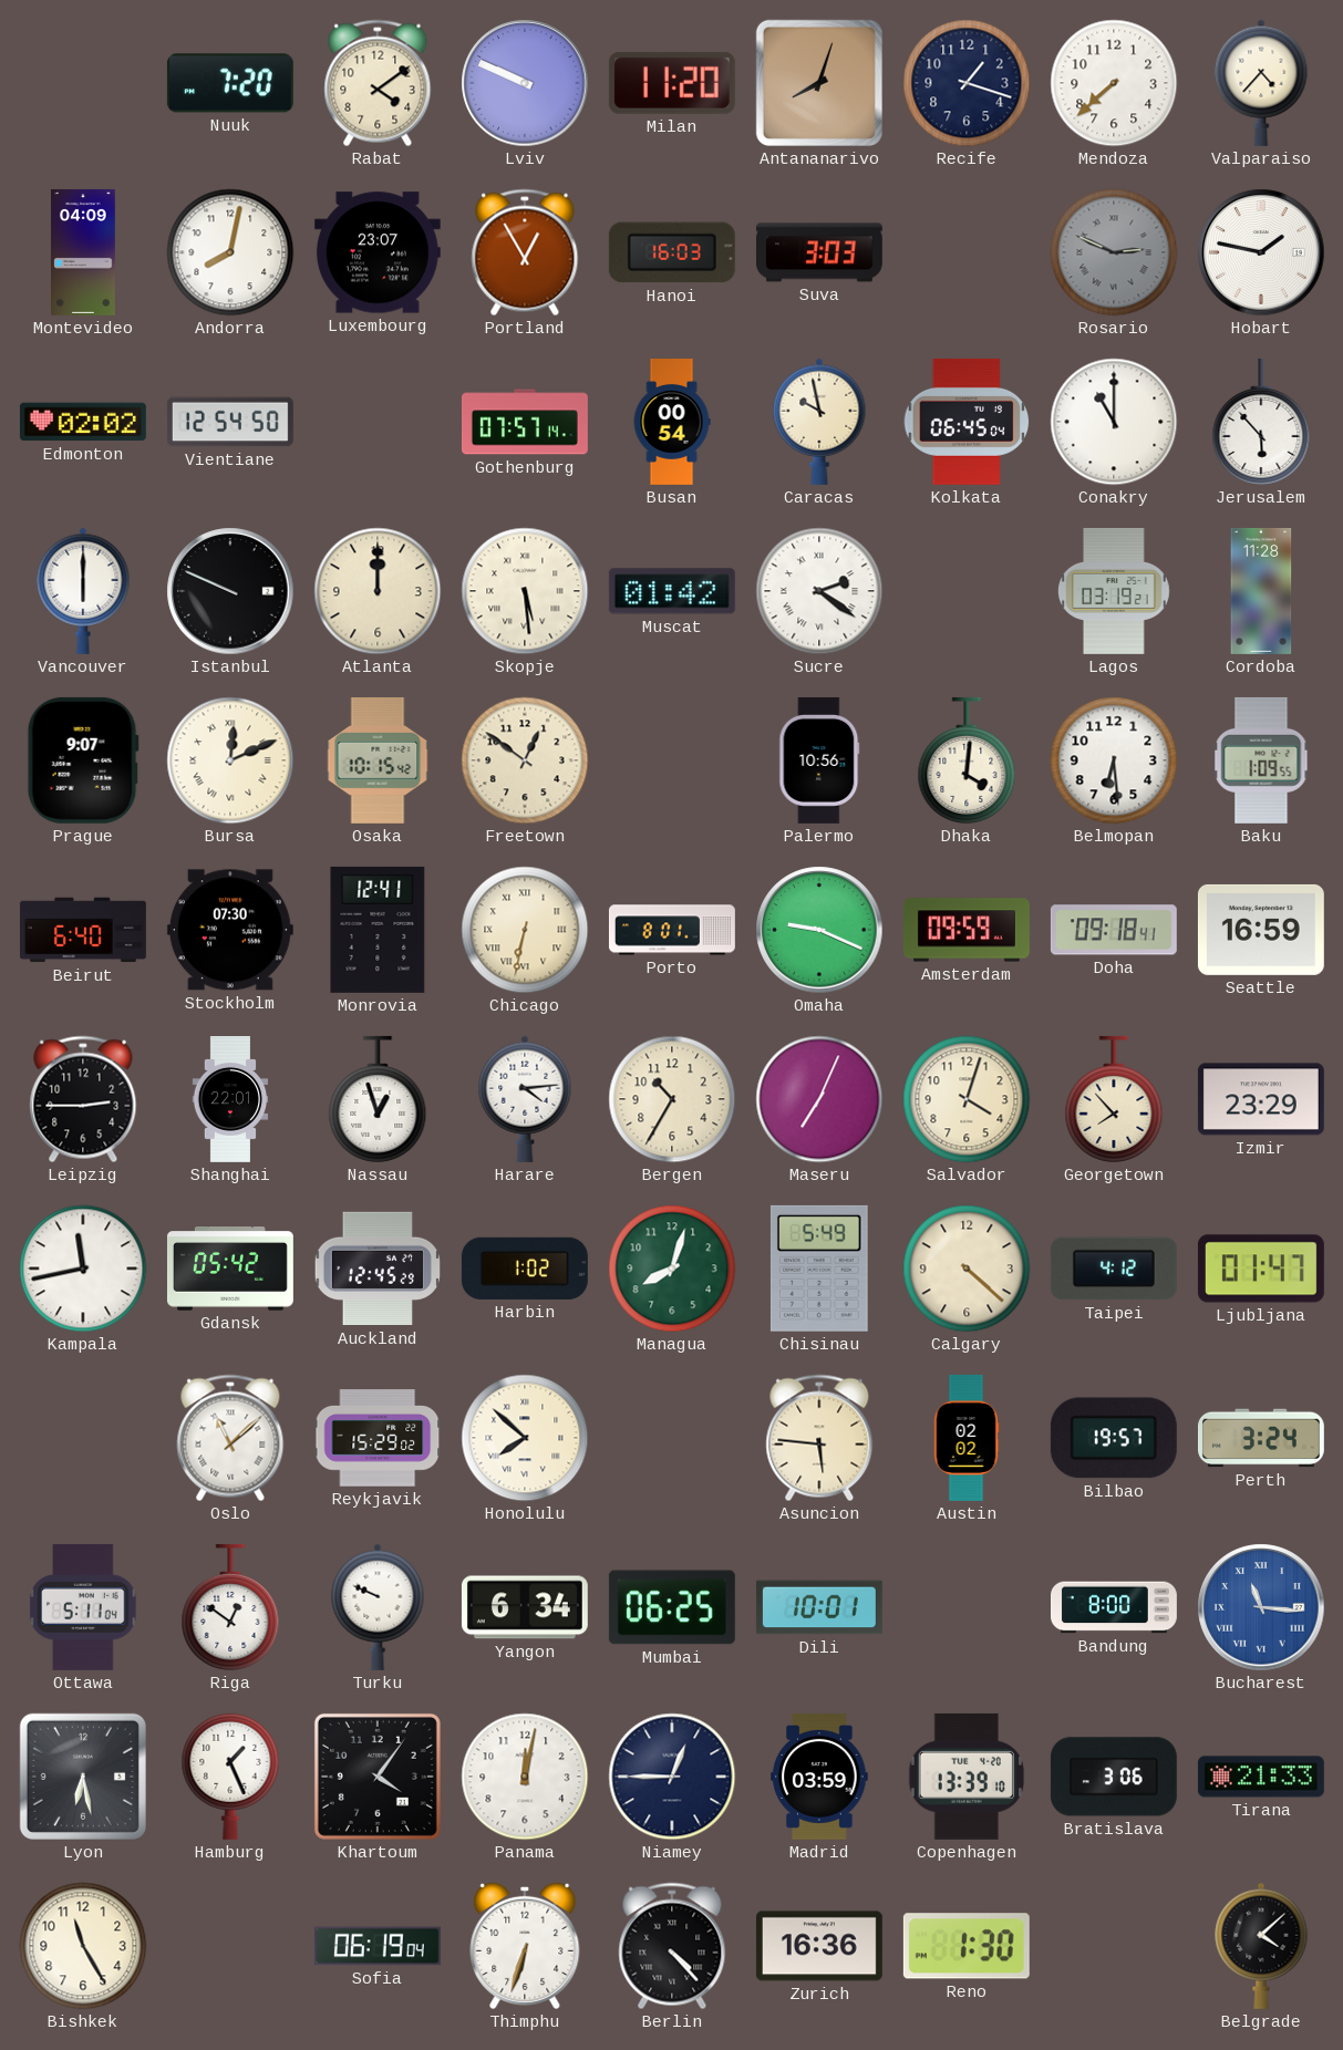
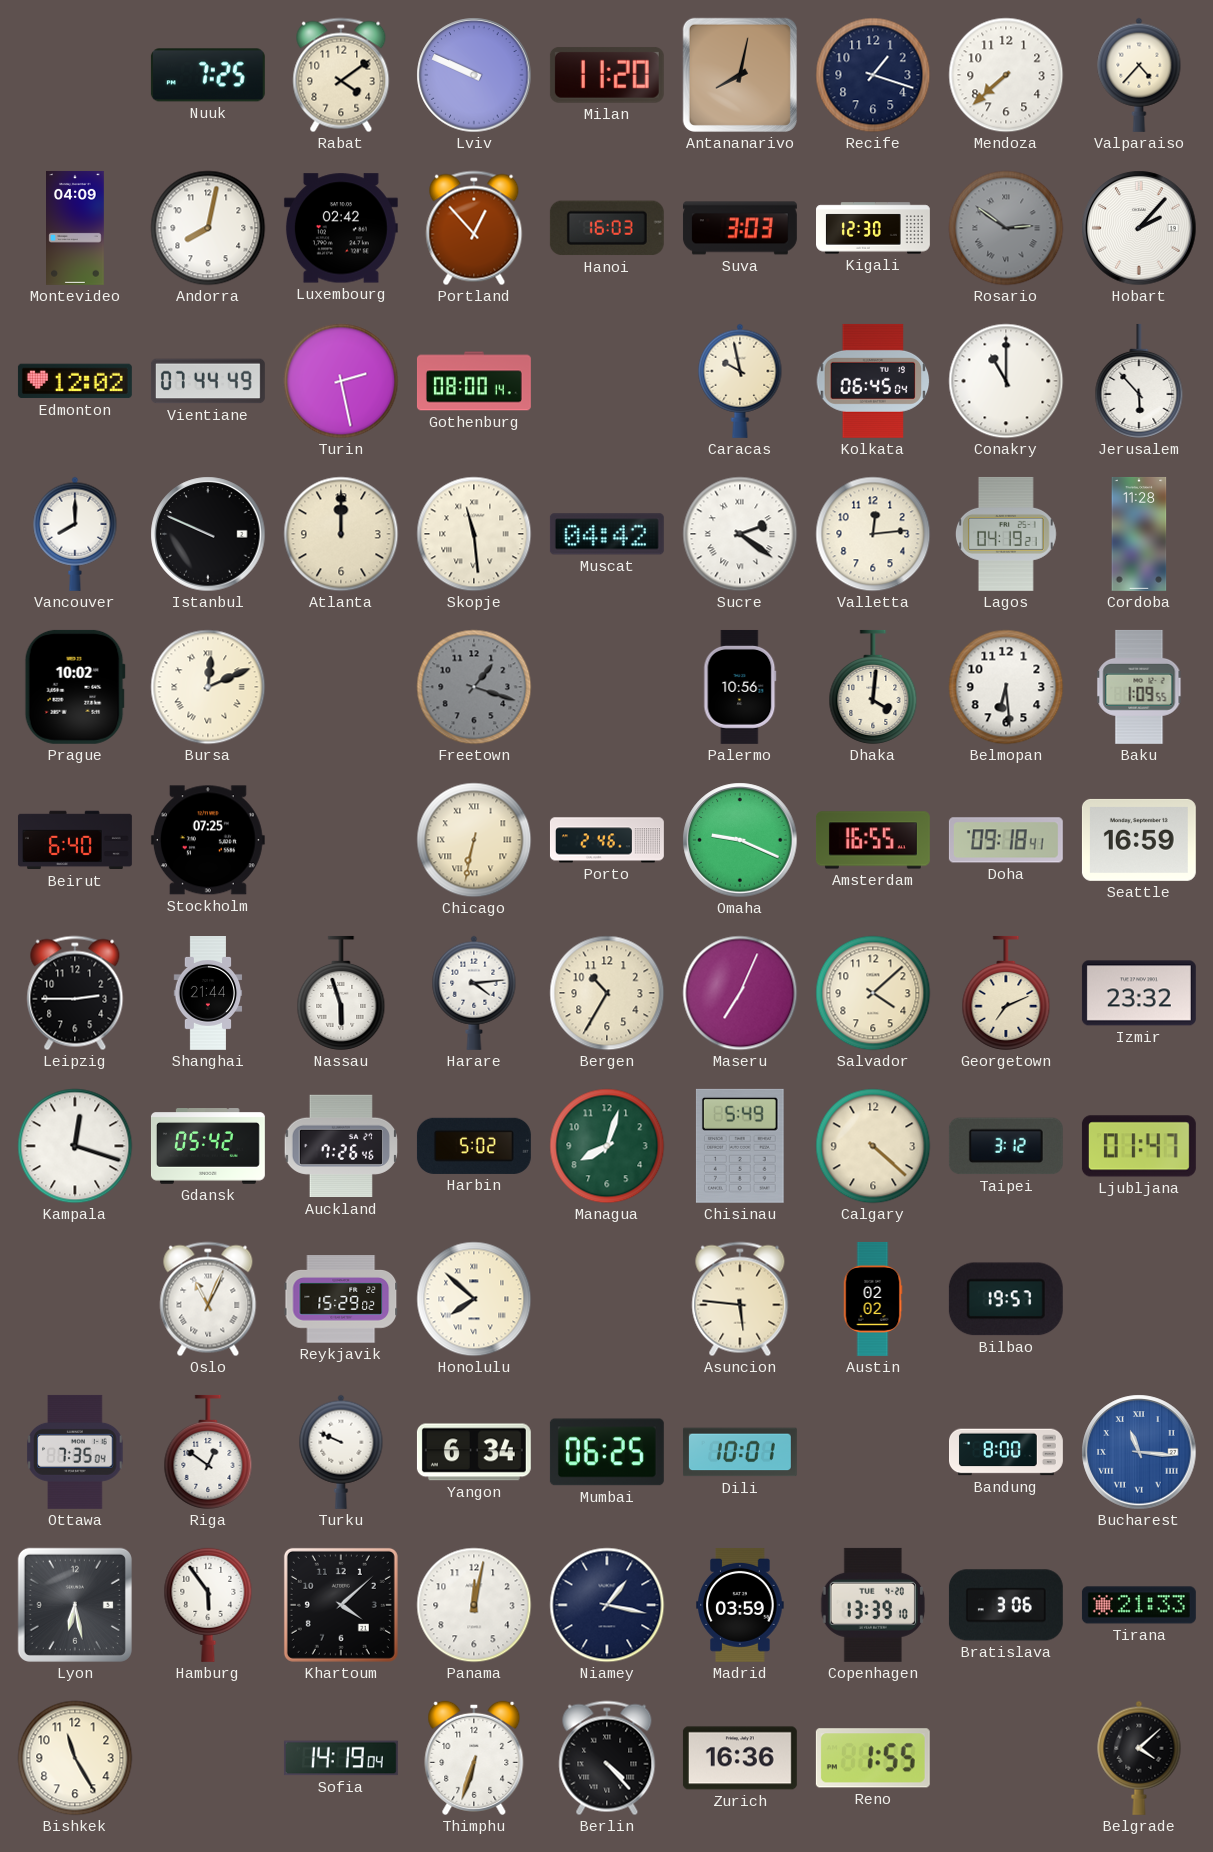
Nuuk: 7:20 -> 7:25 (208, 75)
Antananarivo: 8:03 -> 8:02 (740, 75)
Luxembourg: 23:07 -> 02:42 (341, 228)
Portland: 12:55 -> 12:53 (474, 228)
Kigali: none -> 12:30 (874, 228)
Rosario: 2:49 -> 2:51 (1006, 228)
Hobart: 1:47 -> 2:07 (1139, 228)
Edmonton: 02:02 -> 12:02 (75, 381)
Vientiane: 12:54 -> 07:44 (208, 381)
Turin: none -> 2:28 (341, 381)
Gothenburg: 07:57 -> 08:00 (474, 381)
Busan: 00:54 -> none (672, 423)
Vancouver: 6:00 -> 8:00 (75, 534)
Skopje: 5:29 -> 11:29 (474, 534)
Muscat: 01:42 -> 04:42 (607, 534)
Valletta: none -> 12:14 (873, 534)
Lagos: 03:19 -> 04:19 (1006, 534)
Prague: 9:07 -> 10:02 (75, 687)
Osaka: 10:15 -> none (378, 760)
Freetown: 12:51 -> 1:18 (474, 687)
Freetown dial: cream -> grey (474, 687)
Stockholm: 07:30 -> 07:25 (208, 840)
Monrovia: 12:41 -> none (378, 930)
Porto: 8:01 -> 2:46 (607, 840)
Amsterdam: 09:59 -> 16:55 (873, 840)
Shanghai: 22:01 -> 21:44 (208, 994)
Nassau: 12:57 -> 5:57 (341, 993)
Salvador: 4:03 -> 4:08 (873, 993)
Georgetown: 7:53 -> 7:11 (1006, 993)
Izmir: 23:29 -> 23:32 (1139, 993)
Kampala: 11:43 -> 12:18 (75, 1146)
Auckland: 12:45 -> 7:26 (340, 1146)
Harbin: 1:02 -> 5:02 (474, 1146)
Taipei: 4:12 -> 3:12 (1006, 1146)
Oslo: 11:08 -> 11:04 (208, 1299)
Perth: 3:24 -> none (1261, 1438)
Ottawa: 5:11 -> 7:35 (75, 1452)
Hamburg: 1:26 -> 5:54 (208, 1605)
Khartoum: 4:06 -> 4:08 (341, 1605)
Niamey: 12:45 -> 1:17 (607, 1605)
Sofia: 06:19 -> 14:19 (341, 1758)
Reno: 1:30 -> 1:55 (873, 1758)
